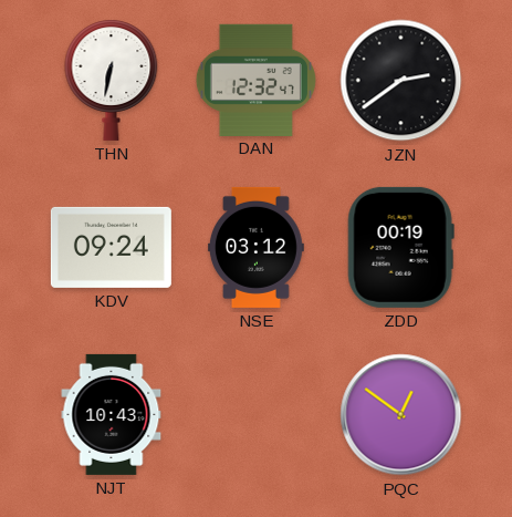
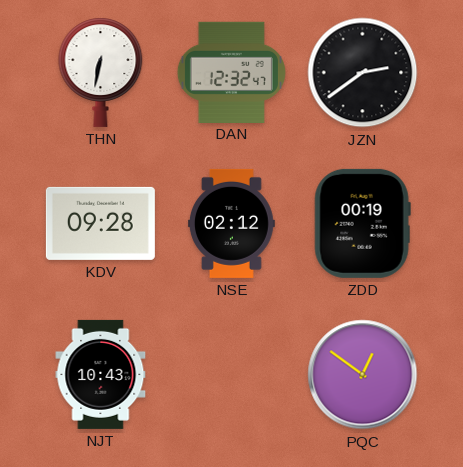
KDV: 09:24 -> 09:28 (100, 223)
NSE: 03:12 -> 02:12 (231, 223)
